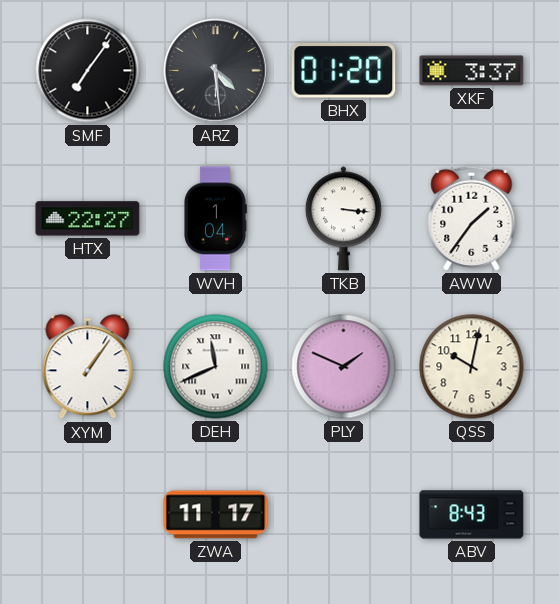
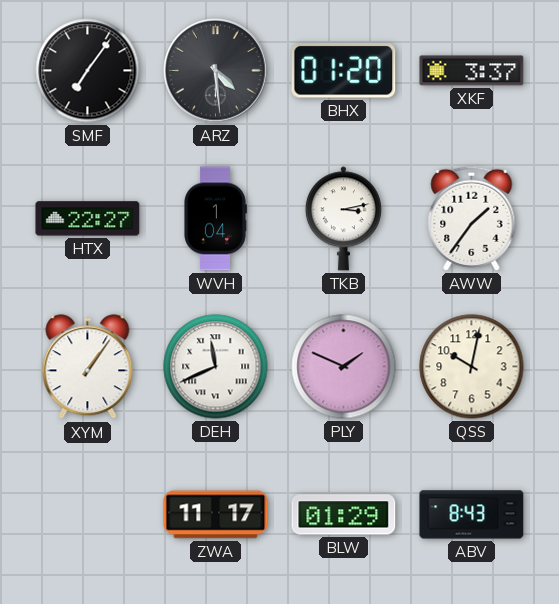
TKB: 3:16 -> 3:13 (343, 219)
BLW: none -> 01:29 (344, 515)
